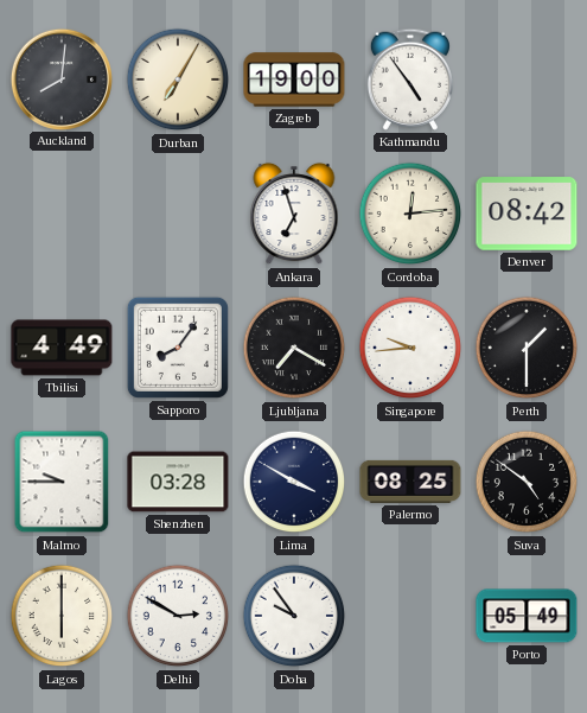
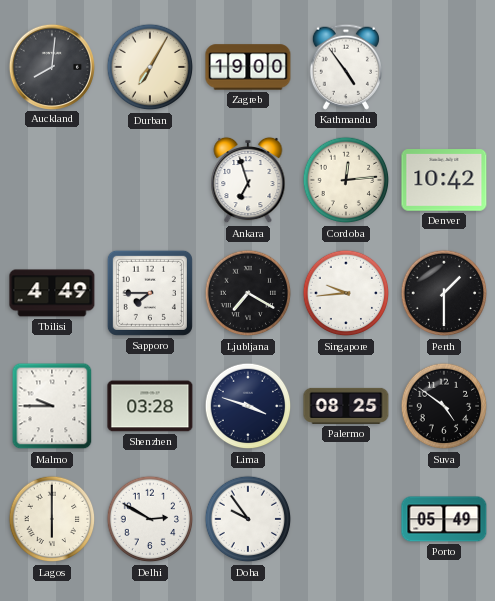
Denver: 08:42 -> 10:42 (444, 180)
Sapporo: 8:06 -> 7:45 (150, 293)
Lima: 3:50 -> 3:48 (248, 406)
